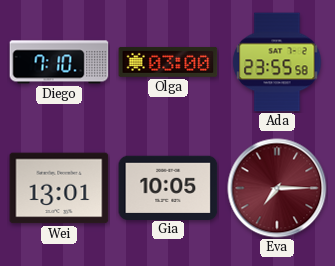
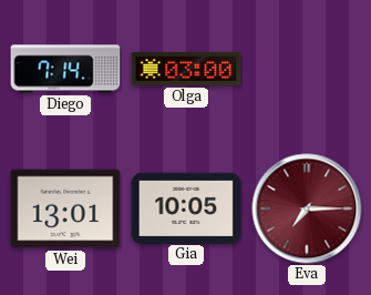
Diego: 7:10 -> 7:14 (65, 69)
Ada: 23:55 -> none (277, 62)
